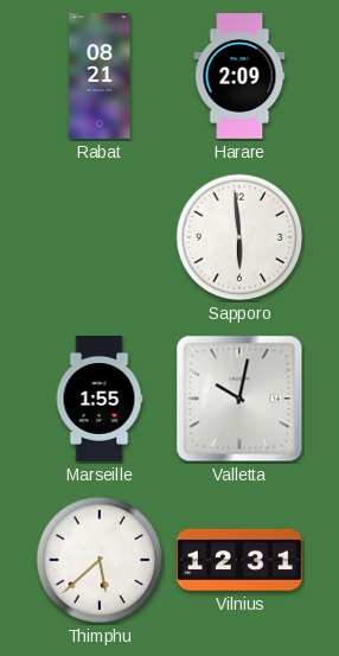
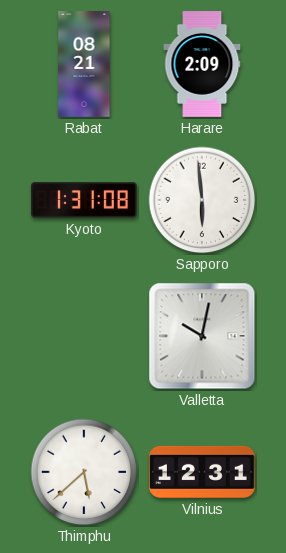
Kyoto: none -> 1:31 (85, 200)
Marseille: 1:55 -> none (100, 400)
